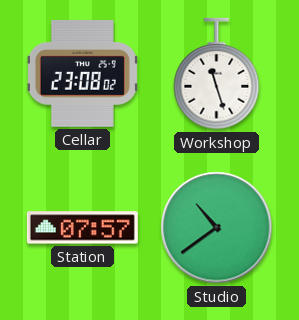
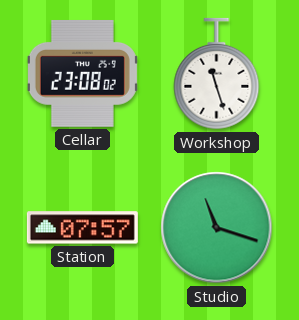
Studio: 10:39 -> 11:18 (217, 228)
